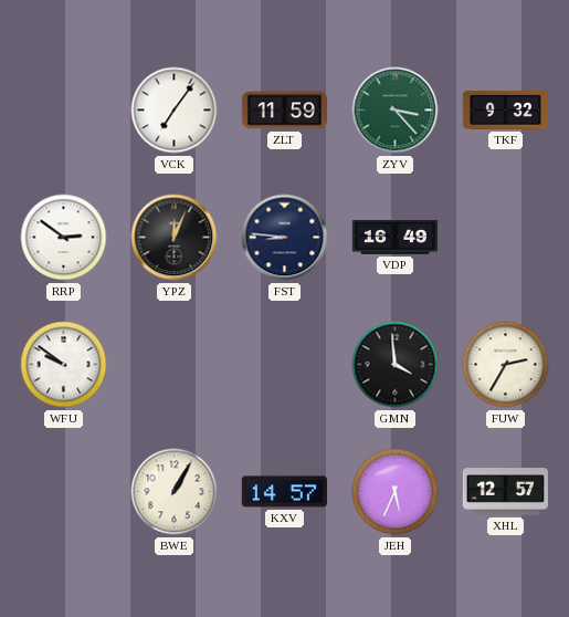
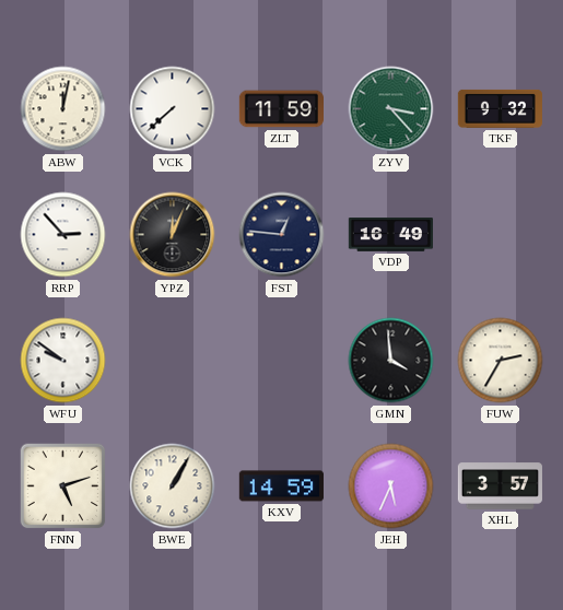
ABW: none -> 12:02 (63, 109)
VCK: 7:06 -> 7:38 (173, 109)
RRP: 2:51 -> 2:53 (63, 235)
FST: 8:46 -> 12:46 (282, 235)
FNN: none -> 5:12 (63, 486)
KXV: 14:57 -> 14:59 (281, 486)
XHL: 12:57 -> 3:57 (500, 486)
